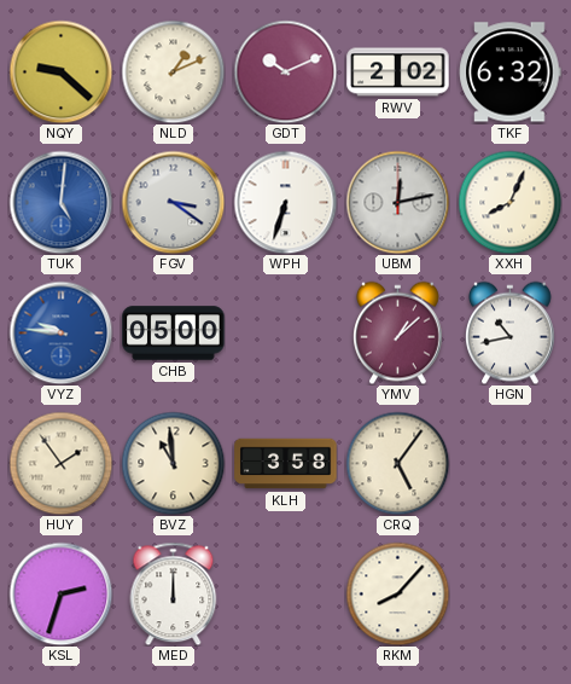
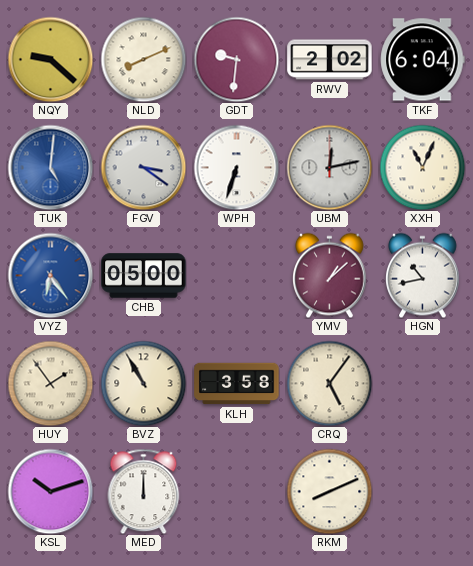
NLD: 1:11 -> 8:11 (143, 59)
GDT: 10:11 -> 9:31 (236, 59)
TKF: 6:32 -> 6:04 (423, 60)
XXH: 8:04 -> 11:04 (422, 167)
VYZ: 9:46 -> 6:24 (50, 275)
BVZ: 10:59 -> 10:55 (143, 383)
KSL: 2:33 -> 10:12 (50, 491)
RKM: 8:07 -> 8:11 (329, 491)
